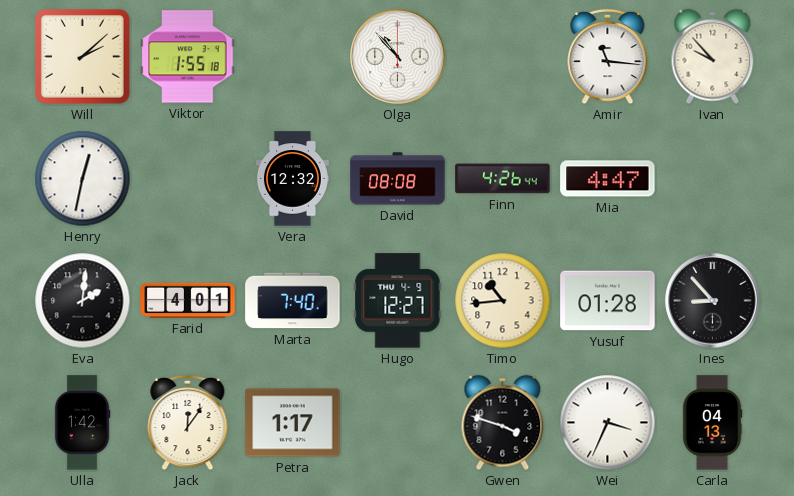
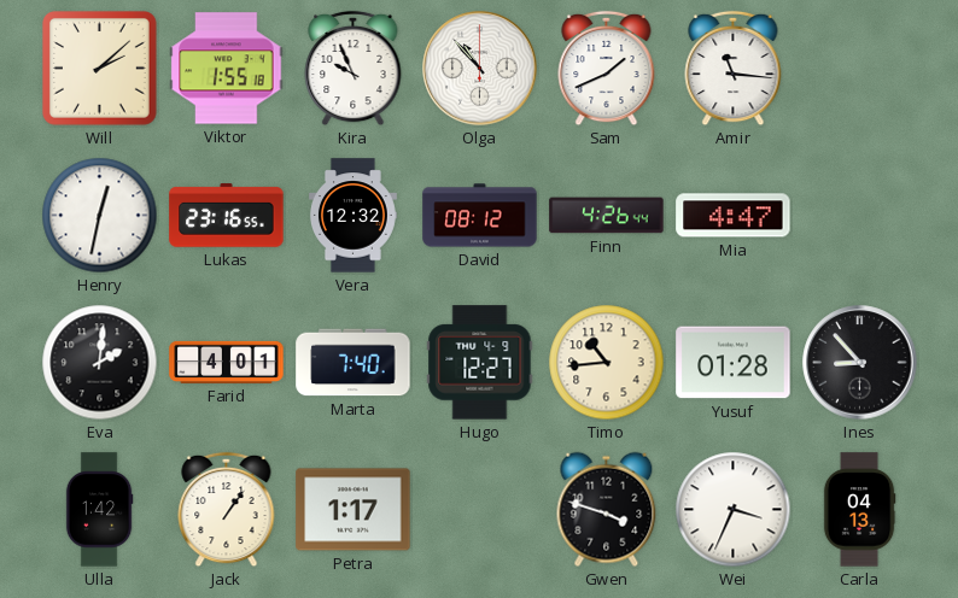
Kira: none -> 9:56 (354, 69)
Sam: none -> 1:41 (607, 69)
Ivan: 9:53 -> none (713, 57)
Lukas: none -> 23:16 (227, 216)
David: 08:08 -> 08:12 (480, 216)
Jack: 12:06 -> 1:06 (227, 510)
